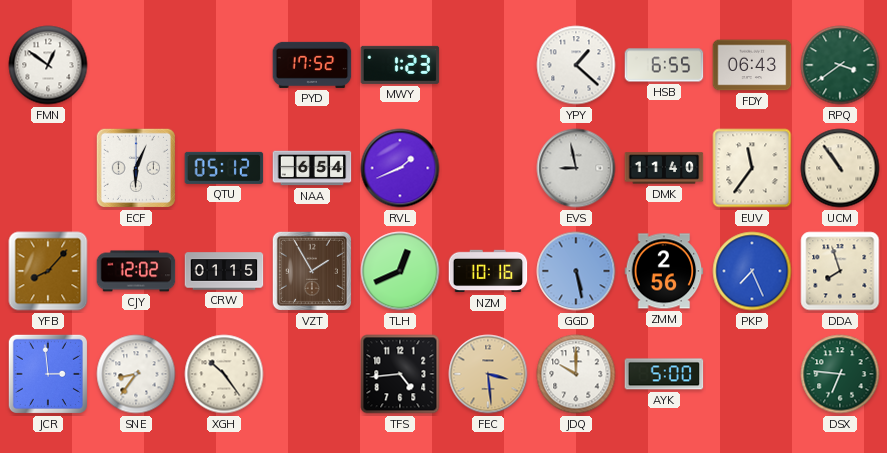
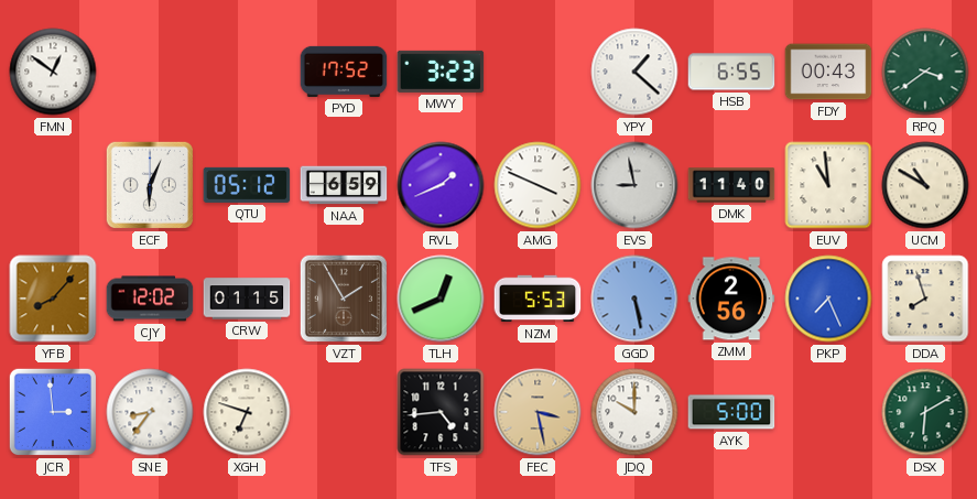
MWY: 1:23 -> 3:23 (441, 72)
FDY: 06:43 -> 00:43 (828, 72)
NAA: 6:54 -> 6:59 (344, 185)
AMG: none -> 3:49 (538, 185)
EUV: 11:36 -> 10:59 (828, 185)
UCM: 10:54 -> 10:50 (925, 185)
NZM: 10:16 -> 5:53 (538, 299)
XGH: 10:24 -> 6:48 (247, 412)
FEC: 3:29 -> 3:28 (538, 412)
DSX: 6:46 -> 6:10 (925, 412)
